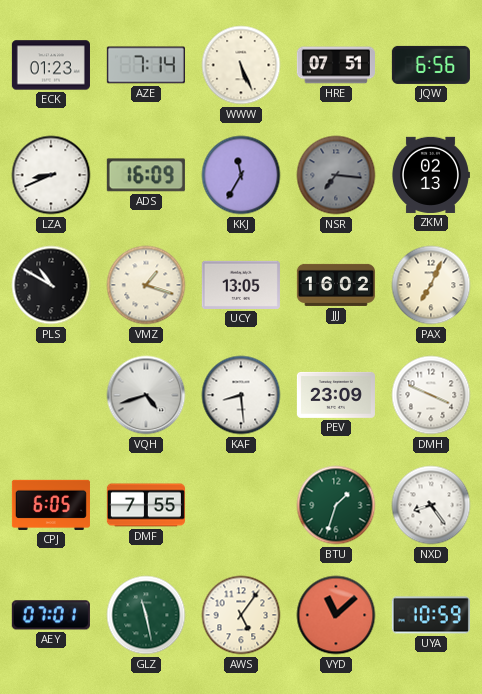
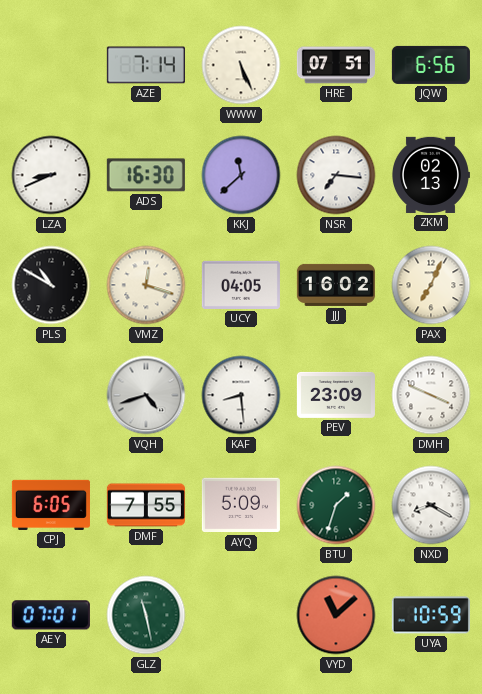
ECK: 01:23 -> none (51, 65)
ADS: 16:09 -> 16:30 (146, 175)
KKJ: 11:35 -> 11:38 (241, 175)
NSR dial: grey -> white (336, 175)
VMZ: 1:18 -> 12:18 (146, 285)
UCY: 13:05 -> 04:05 (241, 285)
AYQ: none -> 5:09 (241, 505)
NXD: 8:24 -> 8:20 (431, 505)
AWS: 5:06 -> none (241, 615)
